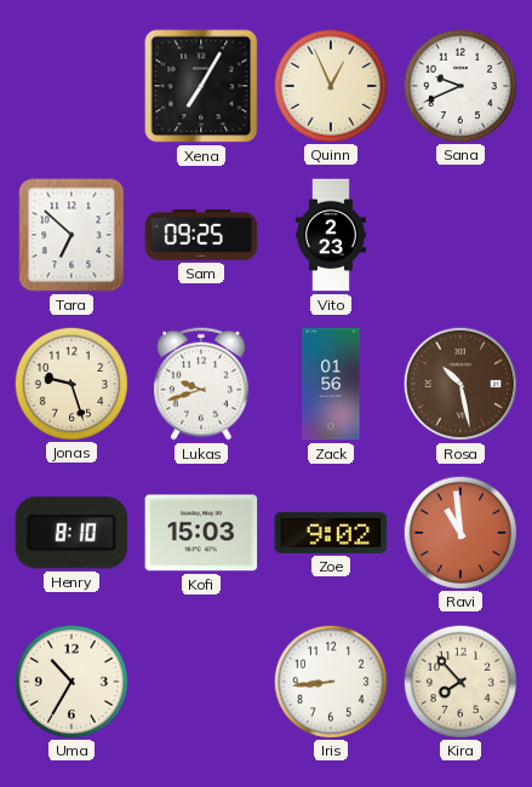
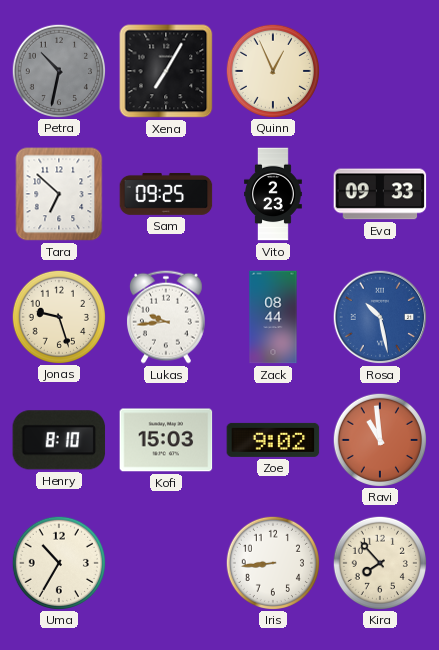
Petra: none -> 10:32 (58, 70)
Sana: 9:41 -> none (459, 85)
Eva: none -> 09:33 (380, 194)
Lukas: 9:42 -> 9:44 (166, 317)
Zack: 01:56 -> 08:44 (273, 317)
Rosa dial: brown -> blue (380, 317)
